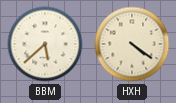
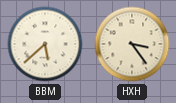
HXH: 4:21 -> 3:24 (132, 44)
